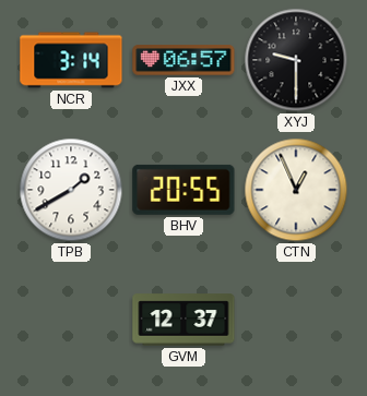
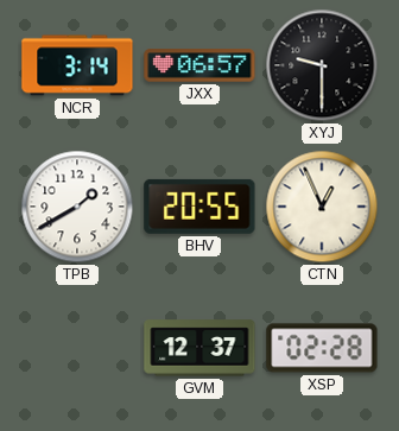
XSP: none -> 02:28 (322, 348)
